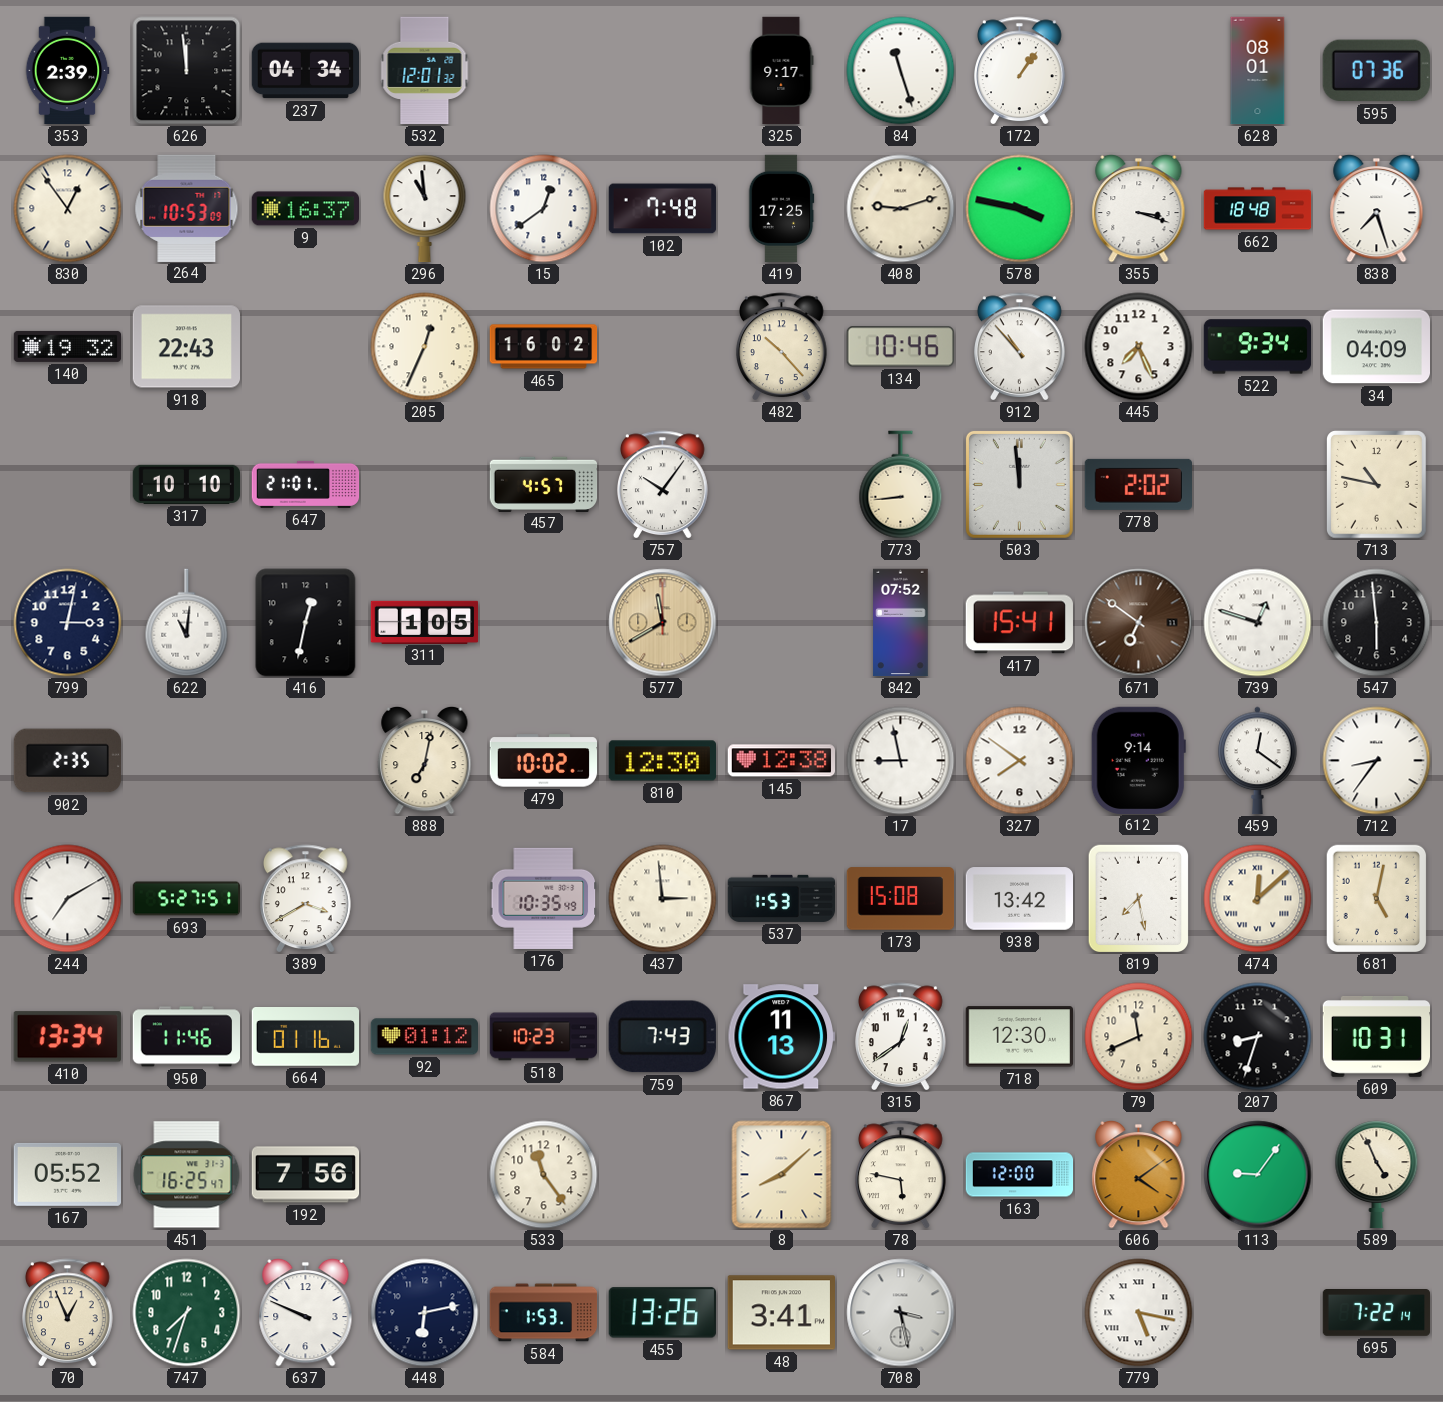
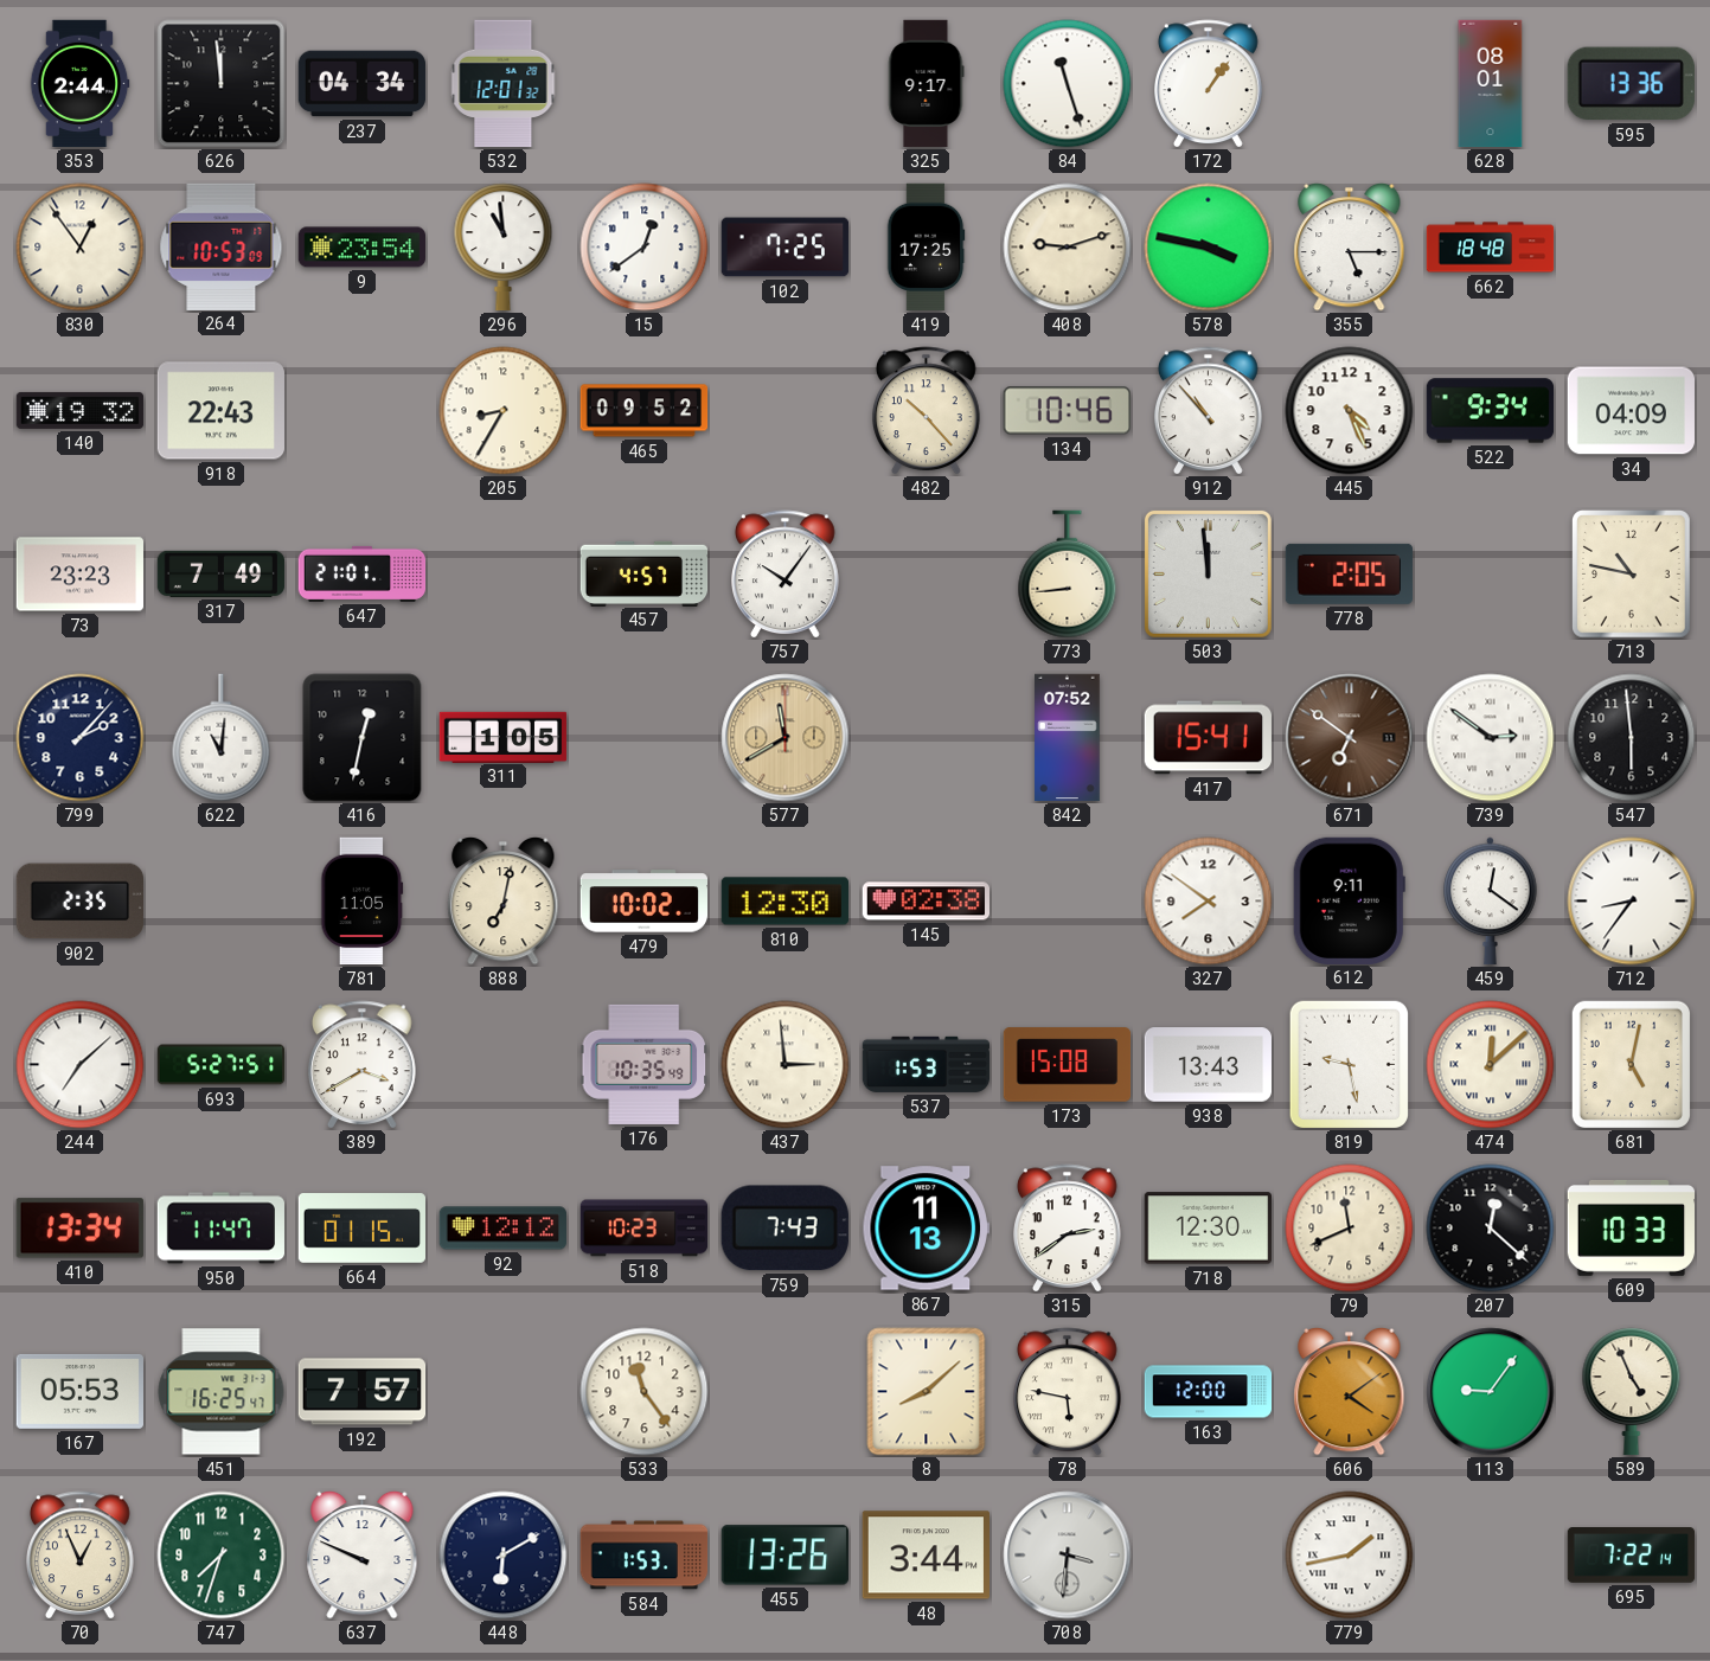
353: 2:39 -> 2:44 (79, 84)
595: 07:36 -> 13:36 (1631, 84)
9: 16:37 -> 23:54 (363, 248)
102: 7:48 -> 7:25 (786, 248)
355: 3:18 -> 5:15 (1350, 246)
838: 7:27 -> none (1377, 208)
205: 12:34 -> 8:35 (504, 411)
465: 16:02 -> 09:52 (645, 411)
445: 7:26 -> 4:26 (1350, 411)
73: none -> 23:23 (81, 575)
317: 10:10 -> 7:49 (222, 573)
778: 2:02 -> 2:05 (1349, 573)
799: 3:02 -> 2:07 (81, 738)
739: 12:48 -> 2:51 (1491, 738)
781: none -> 11:05 (363, 902)
145: 12:38 -> 02:38 (926, 902)
17: 8:58 -> none (901, 761)
612: 9:14 -> 9:11 (1349, 900)
244: 7:10 -> 7:08 (81, 1065)
938: 13:42 -> 13:43 (1209, 1065)
819: 7:28 -> 9:28 (1350, 1065)
950: 11:46 -> 11:47 (222, 1229)
664: 01:16 -> 01:15 (363, 1229)
92: 01:12 -> 12:12 (502, 1229)
315: 12:39 -> 2:39 (1068, 1229)
207: 8:33 -> 12:22 (1491, 1229)
609: 10:31 -> 10:33 (1632, 1227)
167: 05:52 -> 05:53 (79, 1391)
192: 7:56 -> 7:57 (363, 1392)
448: 6:13 -> 6:10 (504, 1556)
48: 3:41 -> 3:44 (926, 1556)
708: 3:28 -> 3:31 (1068, 1556)
779: 5:17 -> 1:43 (1350, 1556)
